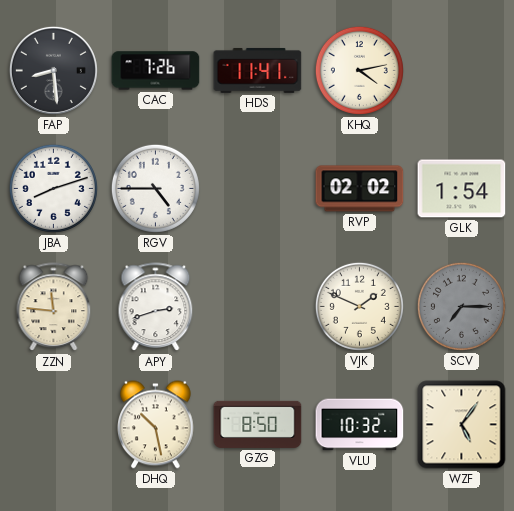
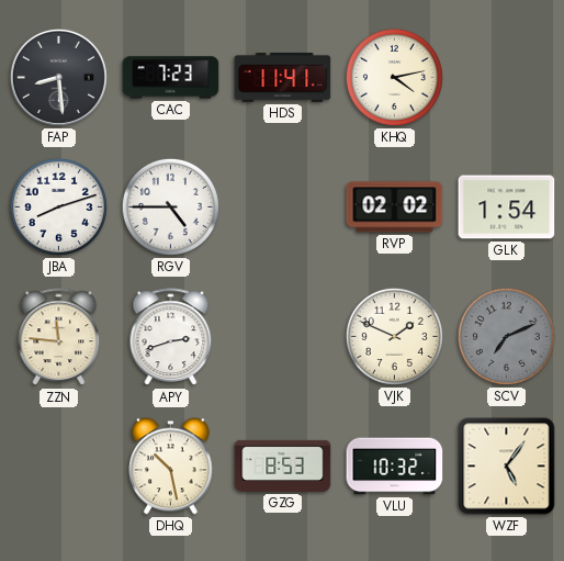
CAC: 7:26 -> 7:23 (171, 78)
SCV: 7:15 -> 7:11 (506, 336)
GZG: 8:50 -> 8:53 (283, 465)
